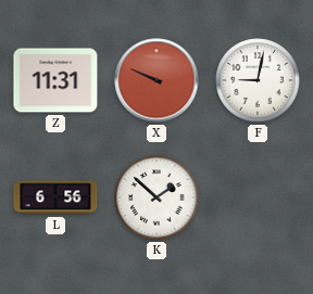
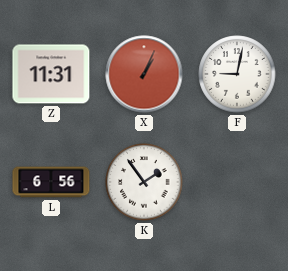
X: 9:49 -> 1:04 (144, 74)
K: 1:52 -> 1:54 (144, 182)
